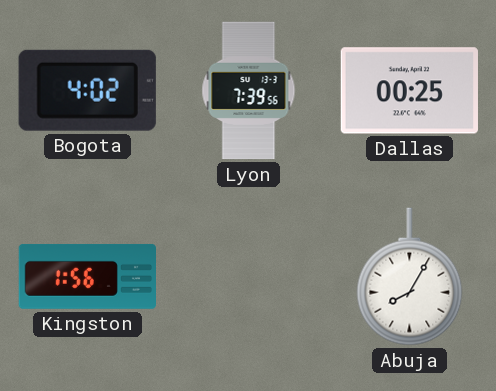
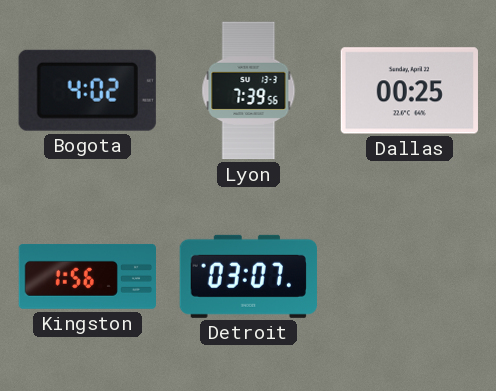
Detroit: none -> 03:07 (248, 276)
Abuja: 8:05 -> none (410, 277)
